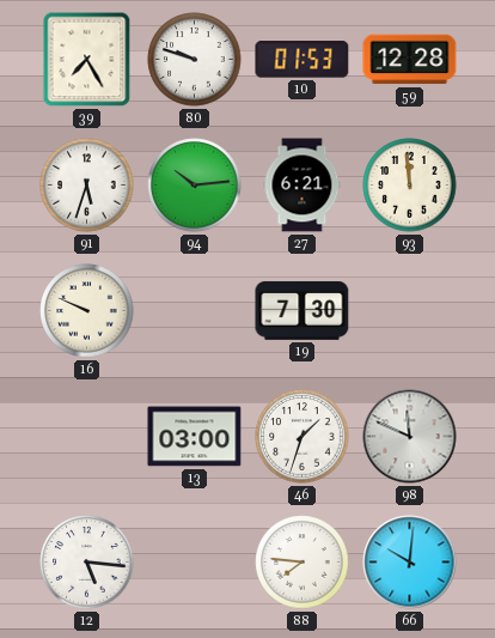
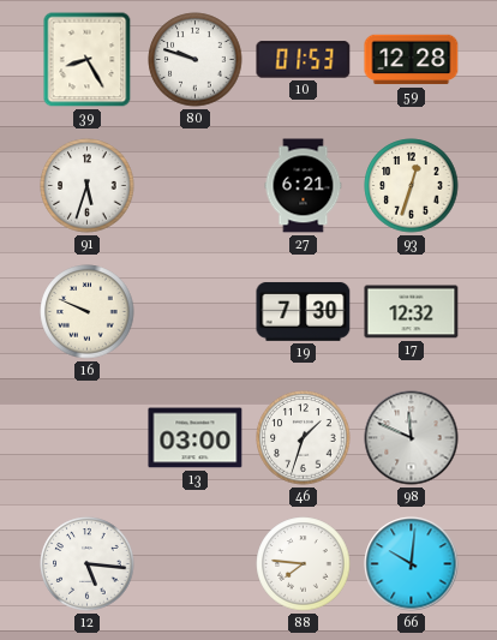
39: 7:25 -> 8:25 (88, 60)
94: 10:14 -> none (195, 186)
93: 11:59 -> 12:33 (412, 186)
17: none -> 12:32 (412, 312)
